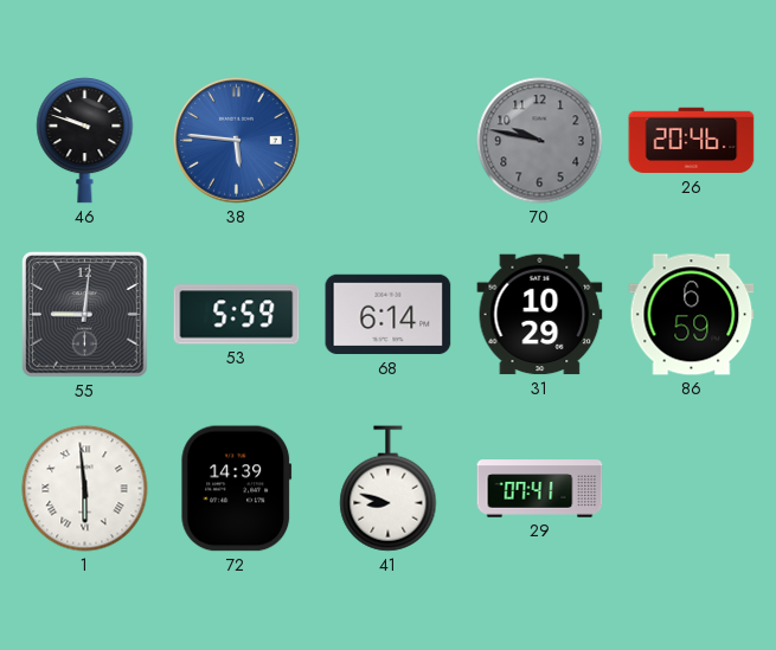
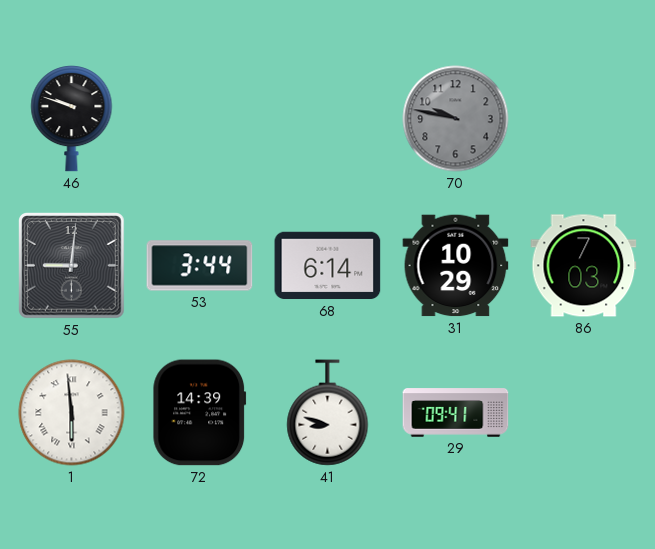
38: 5:46 -> none (237, 141)
26: 20:46 -> none (692, 141)
53: 5:59 -> 3:44 (200, 266)
86: 6:59 -> 7:03 (584, 266)
29: 07:41 -> 09:41 (456, 413)
